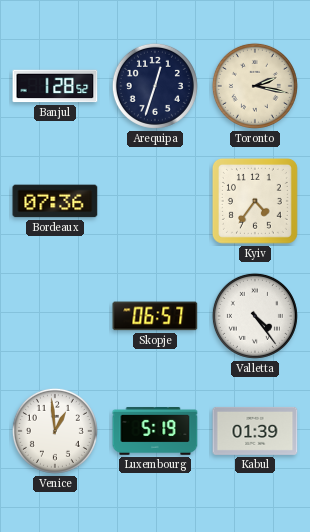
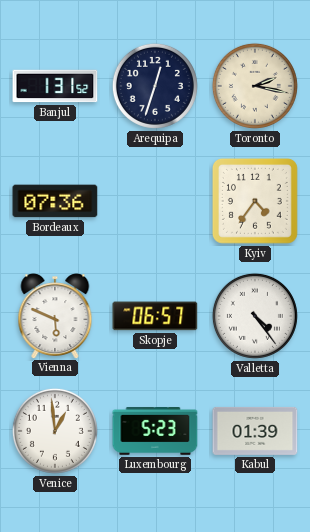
Banjul: 1:28 -> 1:31 (55, 86)
Vienna: none -> 5:49 (55, 316)
Luxembourg: 5:19 -> 5:23 (155, 432)
